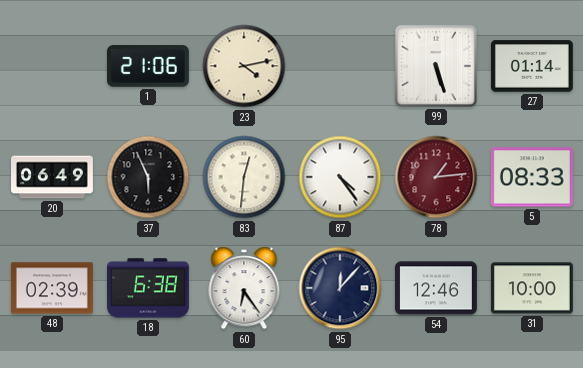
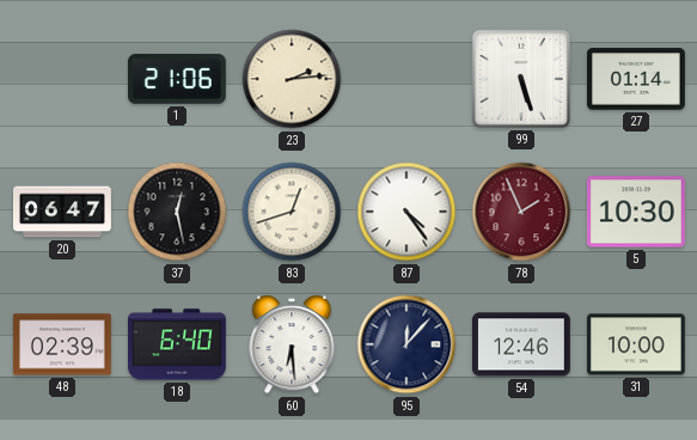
23: 4:13 -> 2:14 (292, 79)
20: 06:49 -> 06:47 (63, 212)
37: 5:56 -> 12:28 (177, 212)
83: 12:31 -> 12:42 (292, 212)
78: 1:14 -> 1:56 (521, 212)
5: 08:33 -> 10:30 (636, 212)
18: 6:38 -> 6:40 (178, 344)
60: 6:24 -> 6:29 (292, 344)
